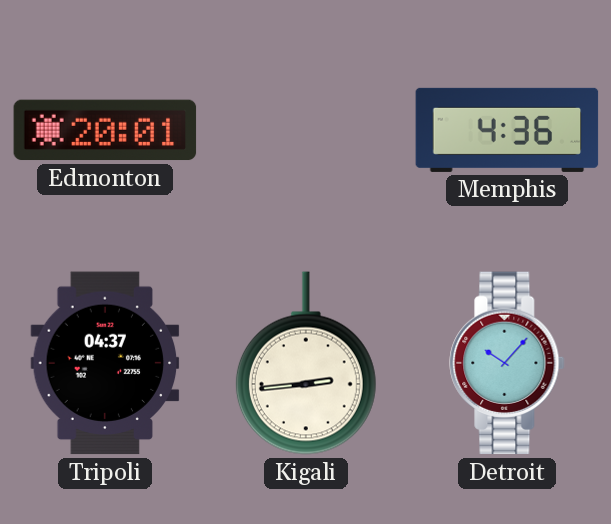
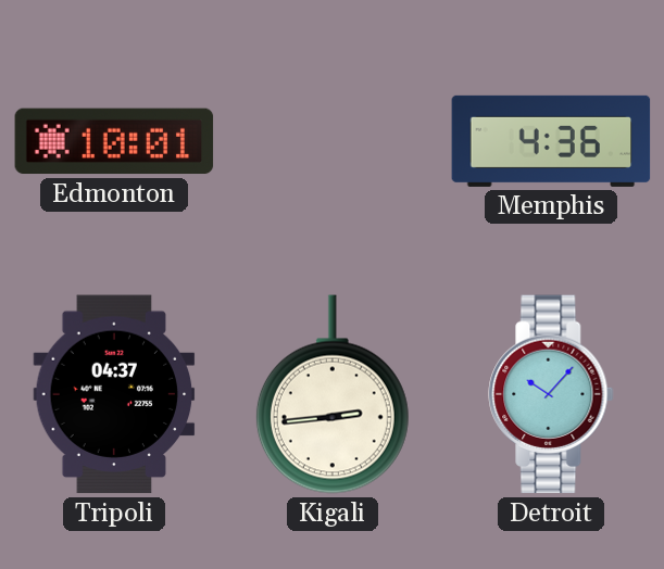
Edmonton: 20:01 -> 10:01 (114, 141)
